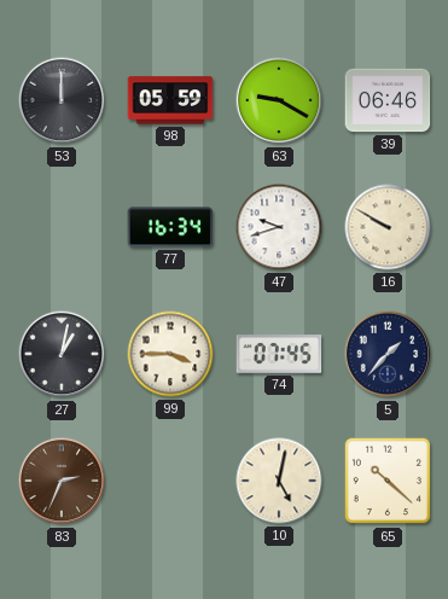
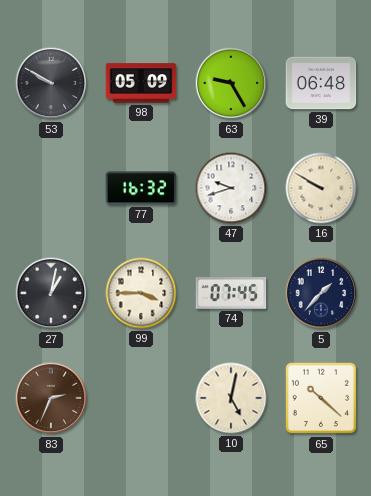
53: 12:00 -> 9:50 (51, 83)
98: 05:59 -> 05:09 (141, 83)
63: 9:20 -> 9:25 (231, 83)
39: 06:46 -> 06:48 (321, 83)
77: 16:34 -> 16:32 (141, 188)
